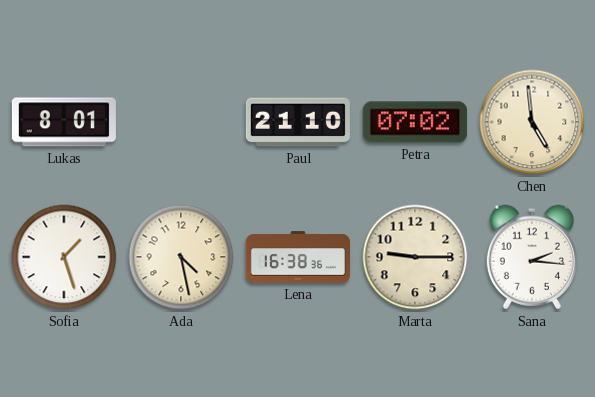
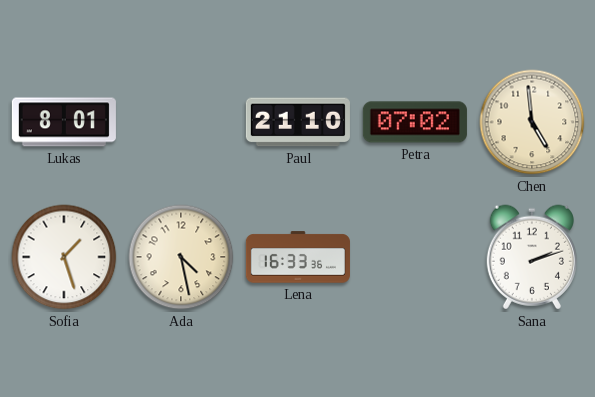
Lena: 16:38 -> 16:33 (298, 257)
Marta: 9:15 -> none (415, 257)
Sana: 2:16 -> 2:12 (532, 257)
